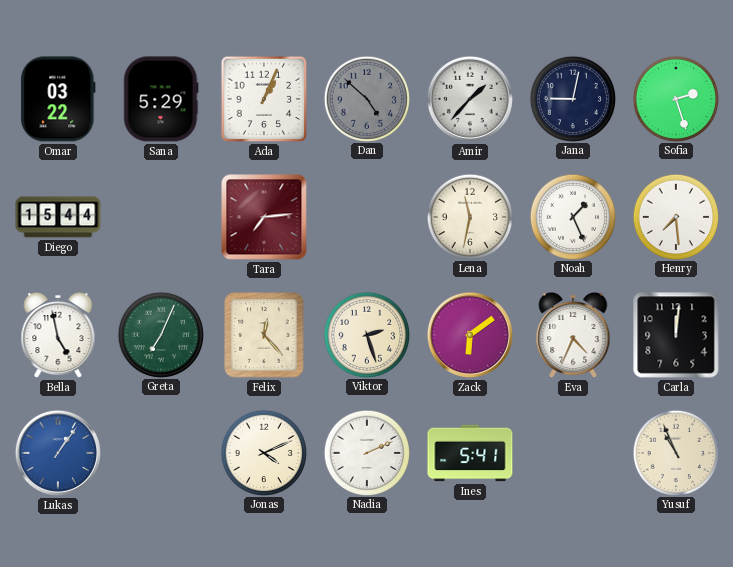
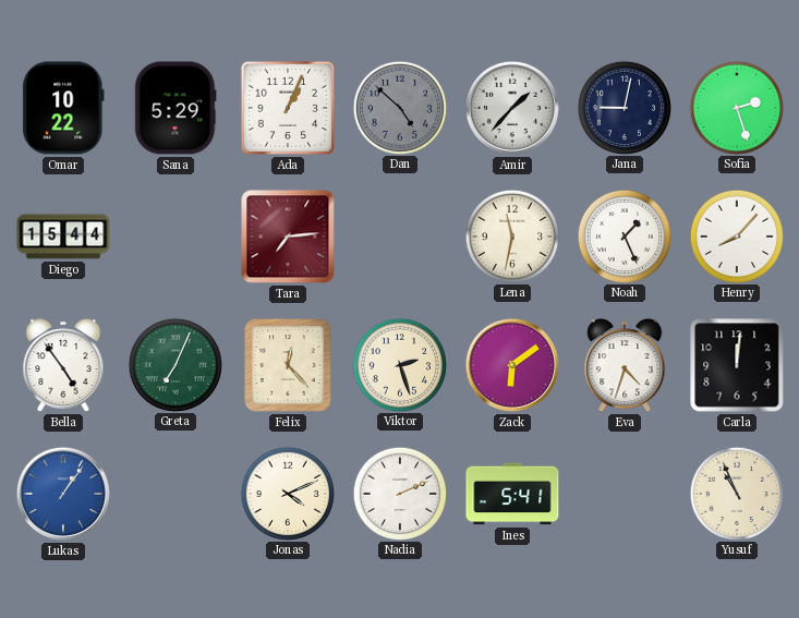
Omar: 03:22 -> 10:22 (63, 108)
Henry: 7:29 -> 8:07 (736, 235)
Bella: 4:58 -> 4:54 (63, 365)
Eva: 4:34 -> 4:33 (625, 365)
